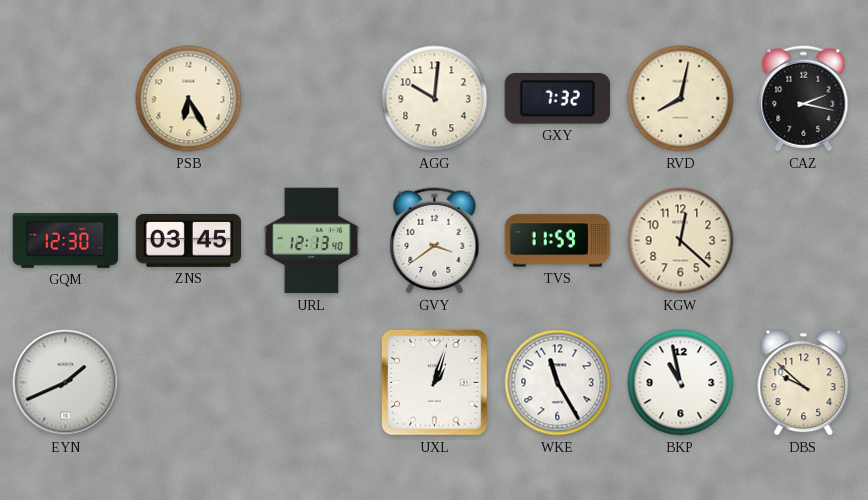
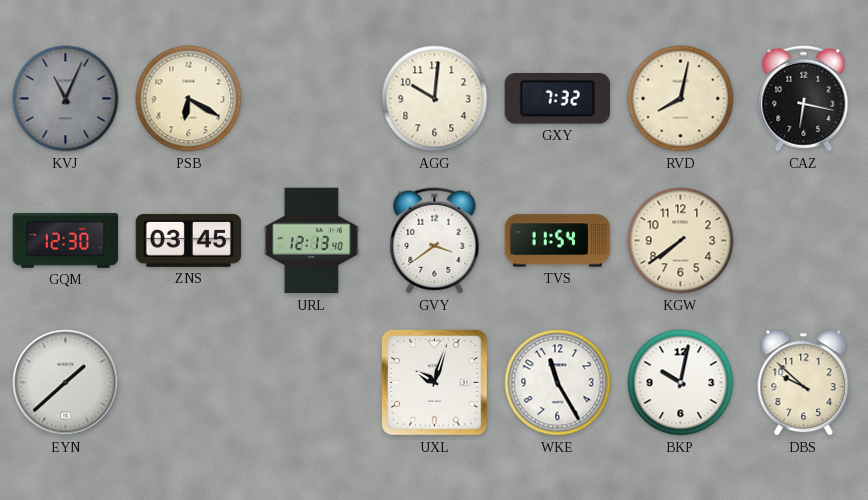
KVJ: none -> 11:04 (66, 99)
PSB: 6:25 -> 6:20 (189, 99)
CAZ: 2:17 -> 6:17 (804, 99)
TVS: 11:59 -> 11:54 (558, 241)
KGW: 12:22 -> 7:39 (681, 241)
EYN: 1:41 -> 1:38 (66, 383)
UXL: 1:03 -> 10:03 (435, 383)
BKP: 10:58 -> 10:02 (681, 383)
